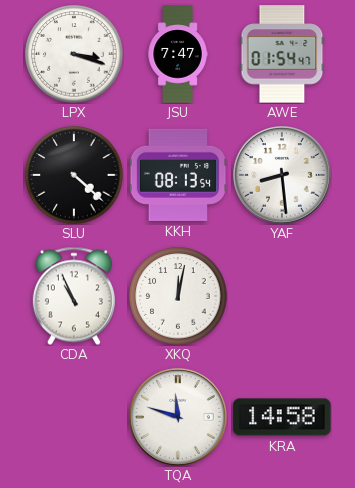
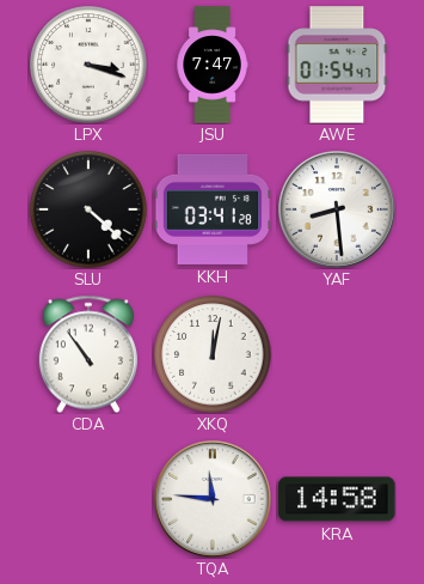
KKH: 08:13 -> 03:41 (213, 209)
CDA: 10:56 -> 10:54 (88, 354)
TQA: 11:48 -> 11:46 (214, 500)
